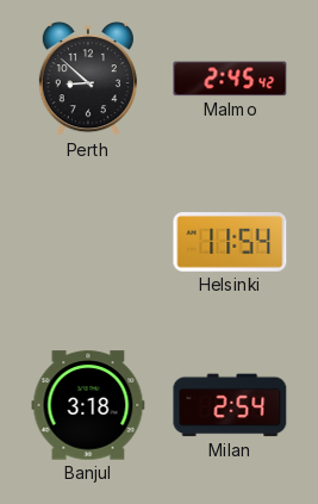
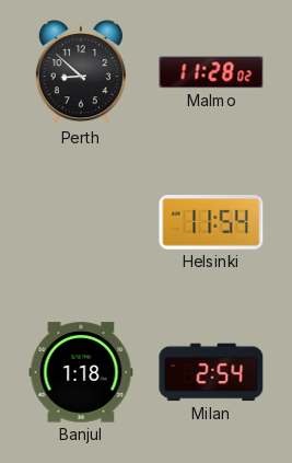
Malmo: 2:45 -> 11:28 (211, 72)
Banjul: 3:18 -> 1:18 (81, 372)
